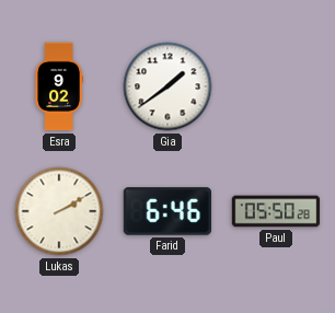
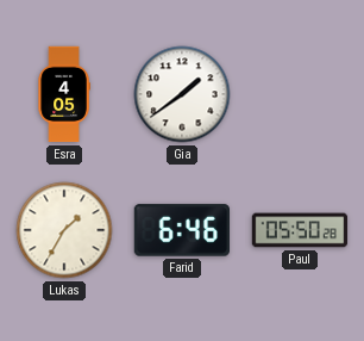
Esra: 9:02 -> 4:05 (64, 94)
Lukas: 2:10 -> 1:35 (64, 230)
